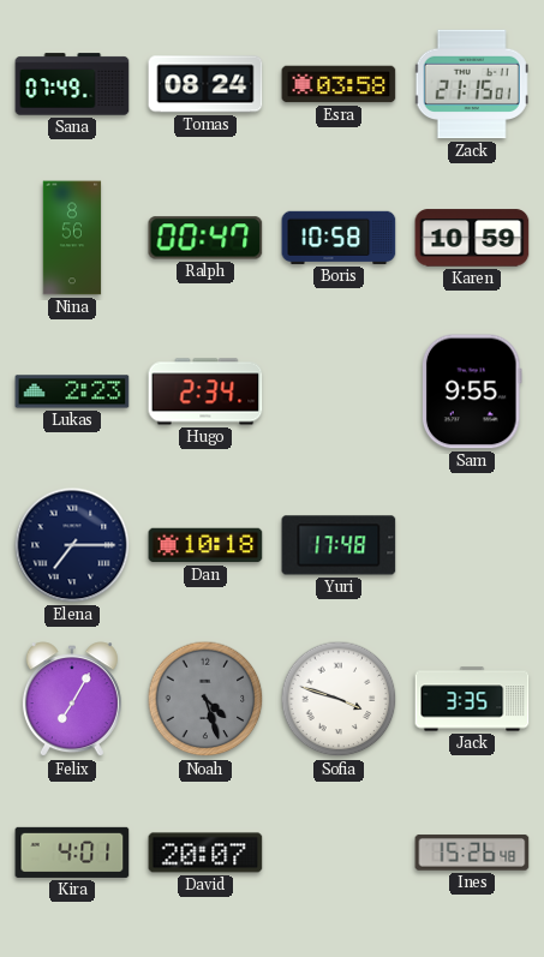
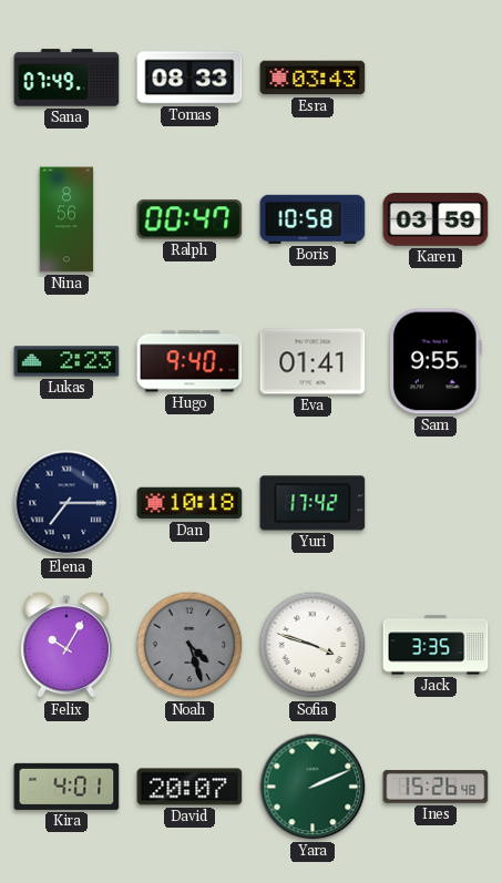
Tomas: 08:24 -> 08:33 (189, 78)
Esra: 03:58 -> 03:43 (313, 78)
Zack: 21:15 -> none (472, 84)
Karen: 10:59 -> 03:59 (436, 219)
Hugo: 2:34 -> 9:40 (189, 361)
Eva: none -> 01:41 (313, 361)
Yuri: 17:48 -> 17:42 (313, 503)
Felix: 7:05 -> 10:05 (66, 646)
Yara: none -> 2:11 (313, 787)
